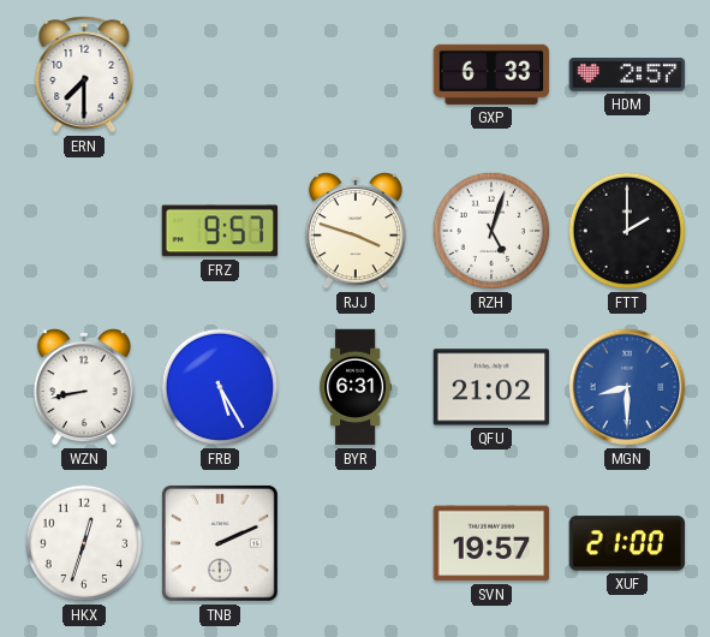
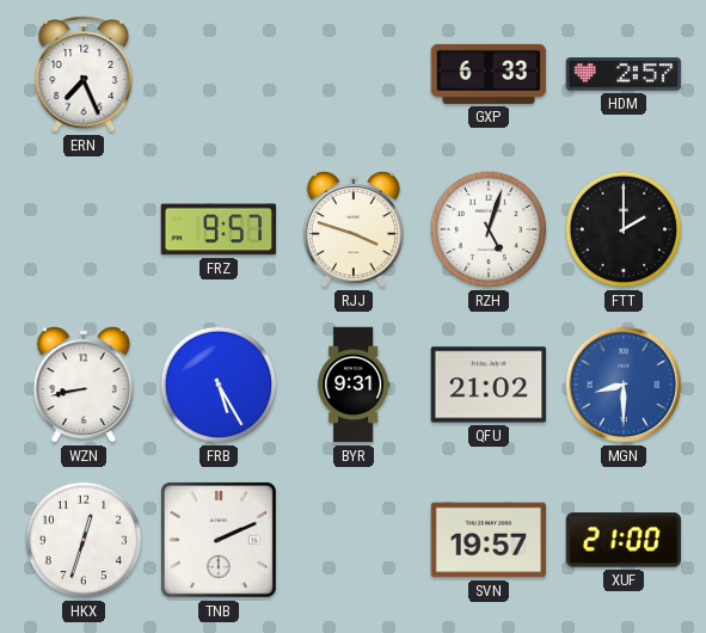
ERN: 7:30 -> 7:26 (84, 74)
BYR: 6:31 -> 9:31 (354, 385)
